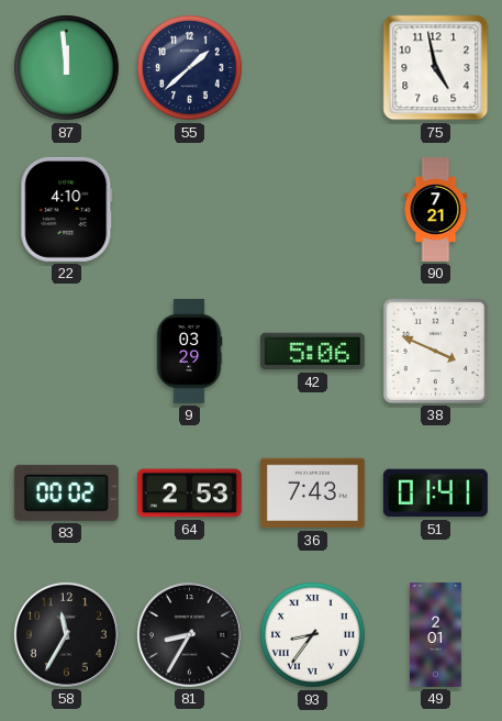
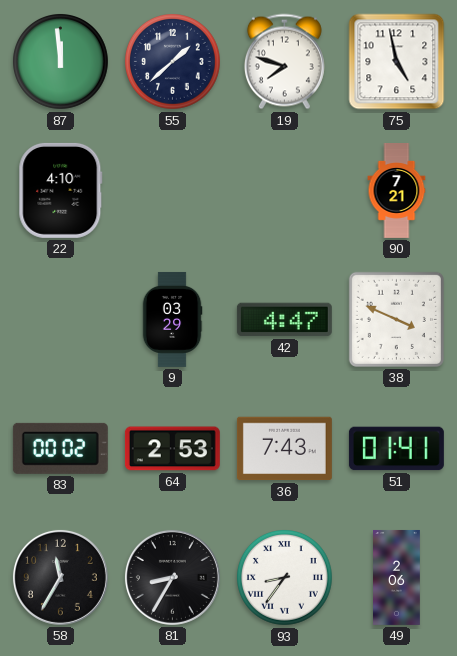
19: none -> 7:48 (284, 62)
42: 5:06 -> 4:47 (284, 320)
49: 2:01 -> 2:06 (397, 577)
